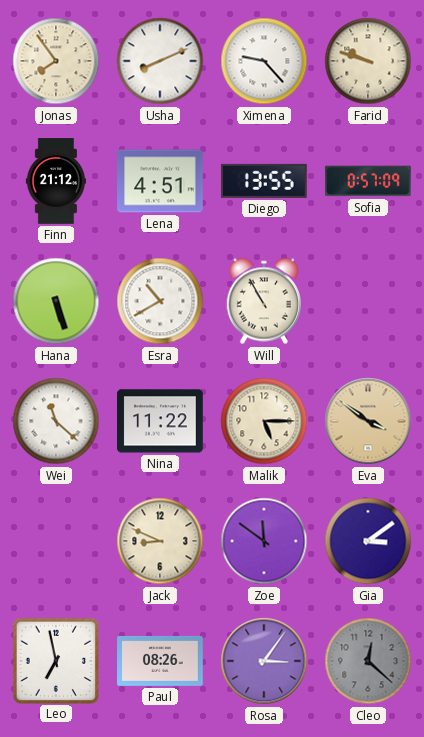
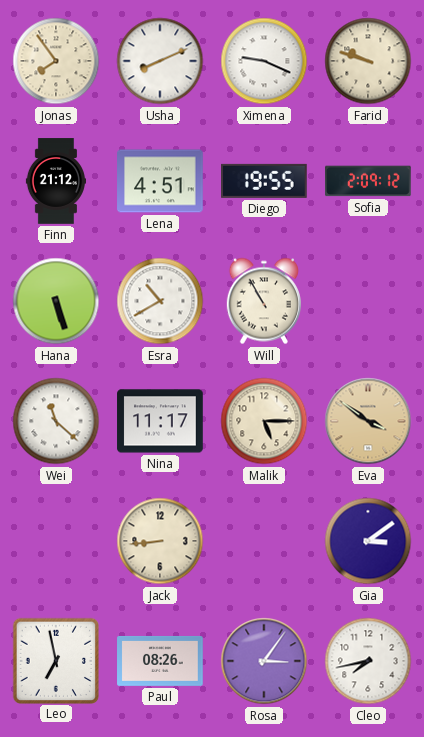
Ximena: 9:23 -> 9:19 (264, 61)
Diego: 13:55 -> 19:55 (265, 181)
Sofia: 0:57 -> 2:09 (368, 181)
Nina: 11:22 -> 11:17 (160, 421)
Jack: 8:49 -> 8:44 (160, 541)
Zoe: 11:51 -> none (264, 541)
Cleo: 12:22 -> 7:43 (368, 661)
Cleo dial: grey -> white (368, 661)
